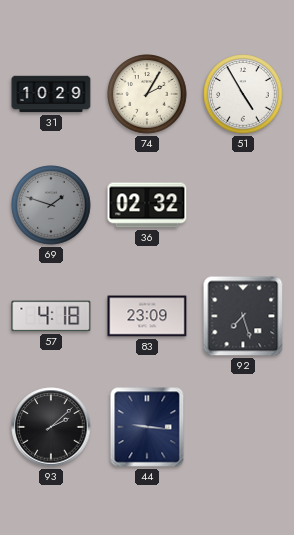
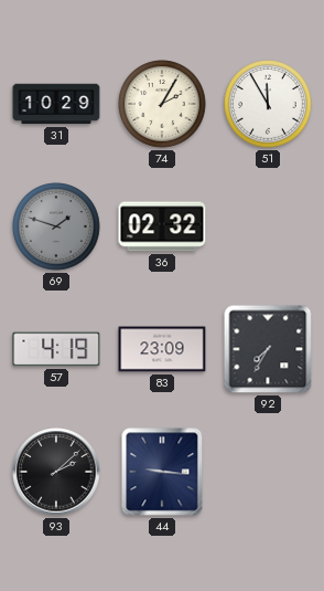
51: 4:55 -> 11:55 (268, 104)
57: 4:18 -> 4:19 (56, 349)
92: 7:27 -> 7:35 (268, 349)
